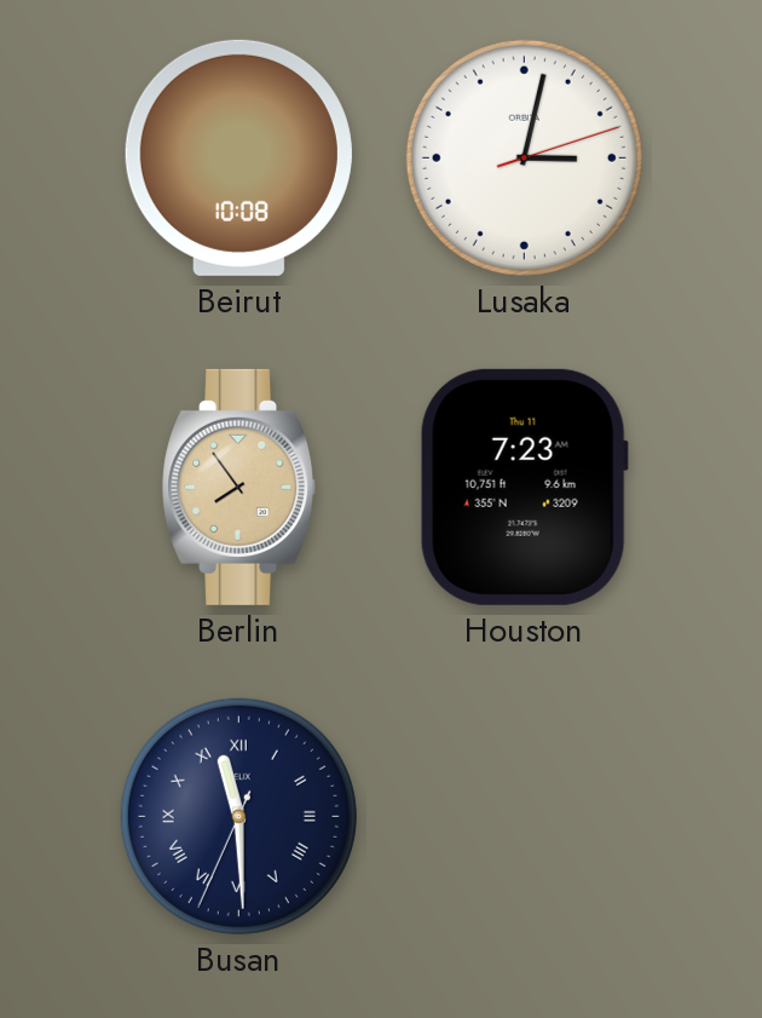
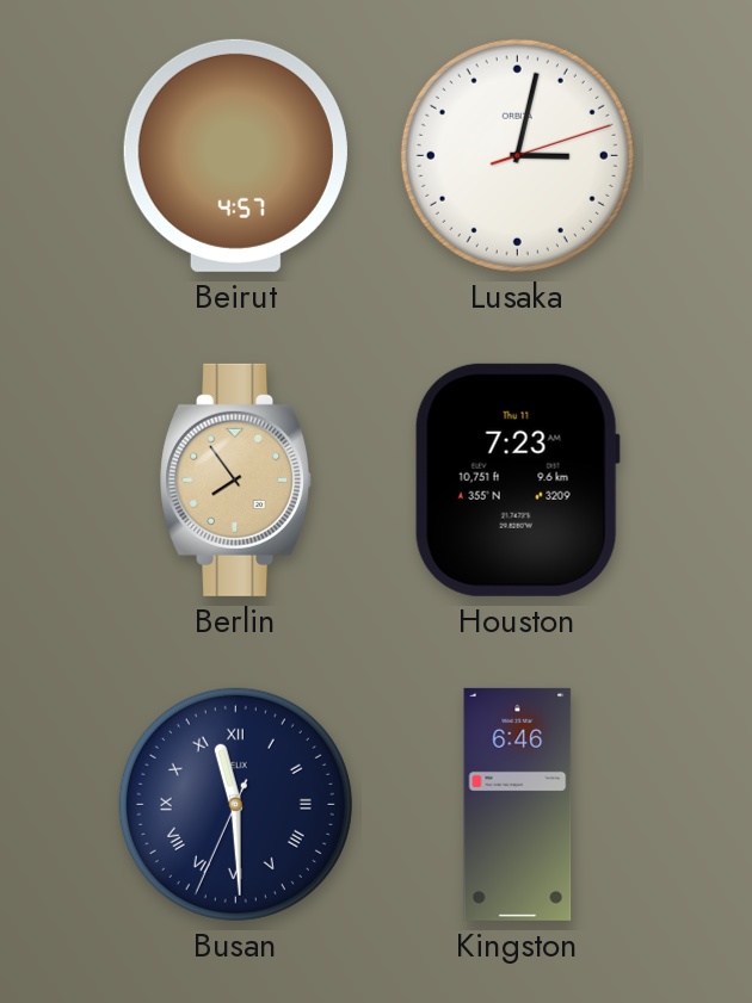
Beirut: 10:08 -> 4:57 (235, 155)
Kingston: none -> 6:46 (518, 804)
